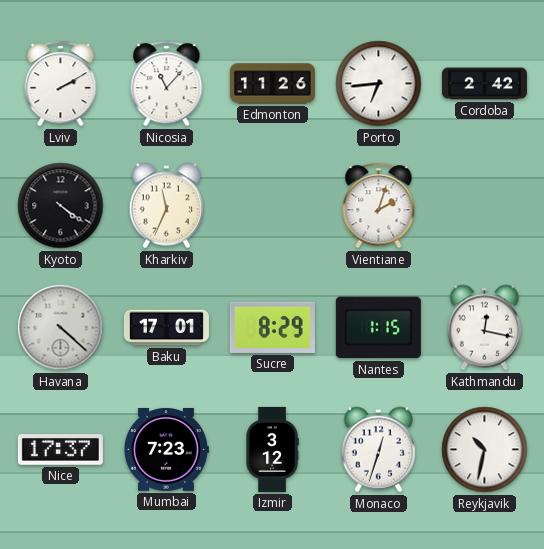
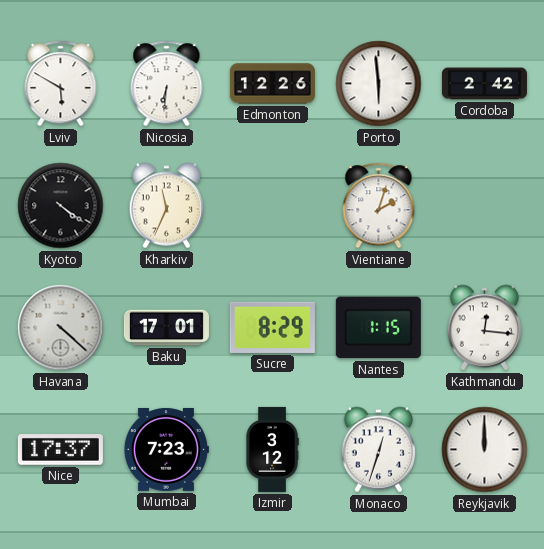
Lviv: 2:10 -> 5:50 (61, 84)
Nicosia: 11:07 -> 6:31 (167, 84)
Edmonton: 11:26 -> 12:26 (272, 84)
Porto: 6:44 -> 5:59 (379, 84)
Kathmandu: 12:17 -> 12:16 (484, 328)
Reykjavik: 10:32 -> 12:00 (485, 450)
